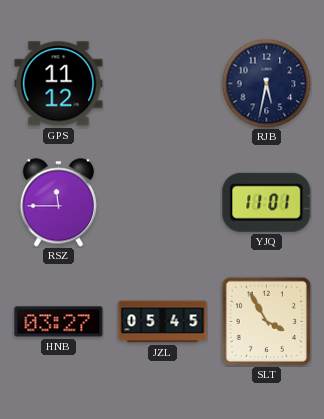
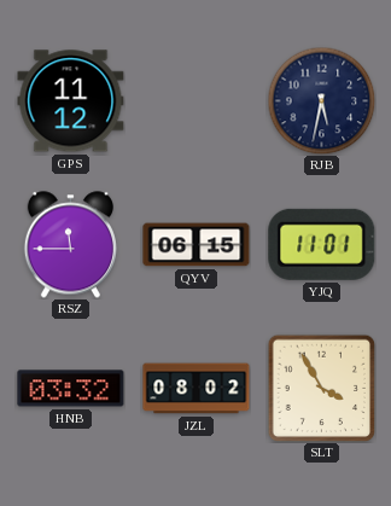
QYV: none -> 06:15 (197, 245)
HNB: 03:27 -> 03:32 (71, 389)
JZL: 05:45 -> 08:02 (197, 389)
